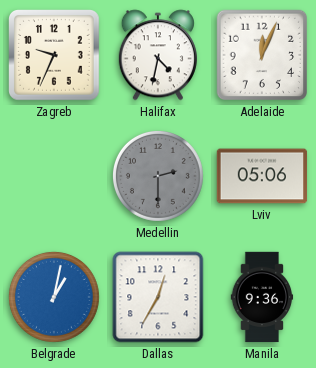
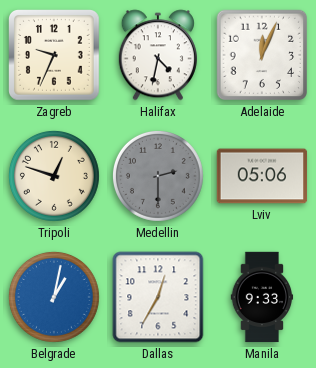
Tripoli: none -> 12:48 (54, 176)
Manila: 9:36 -> 9:33 (262, 297)
